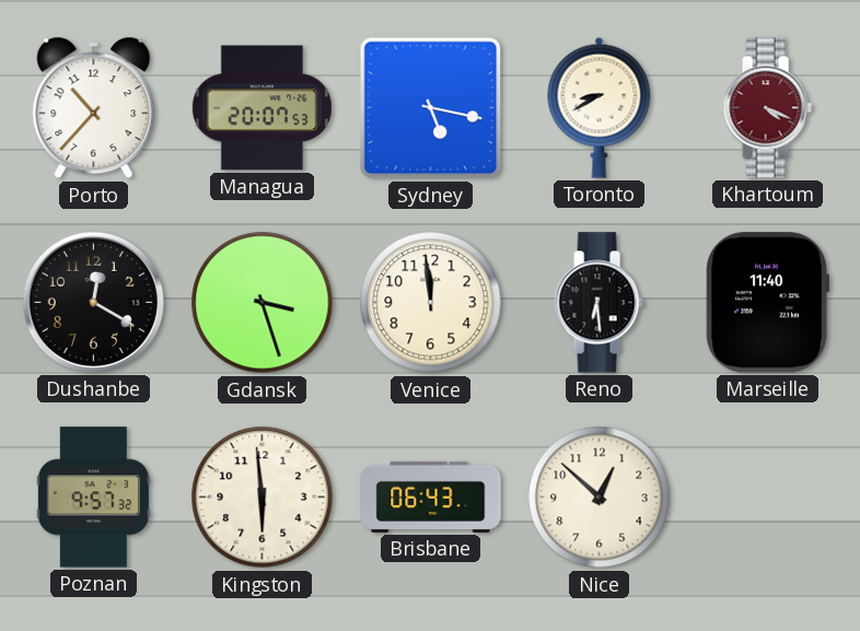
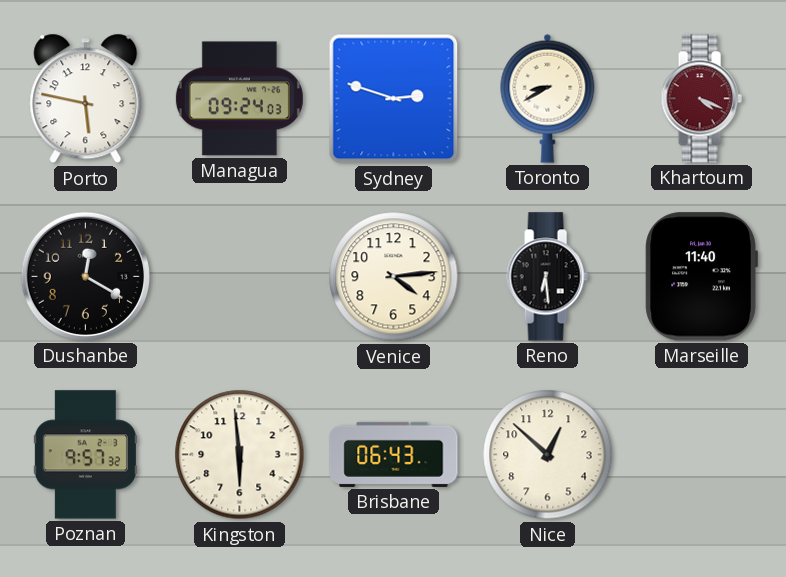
Porto: 10:37 -> 5:47 (86, 99)
Managua: 20:07 -> 09:24 (239, 99)
Sydney: 5:17 -> 2:48 (394, 99)
Gdansk: 3:27 -> none (263, 303)
Venice: 11:59 -> 4:14 (394, 277)
